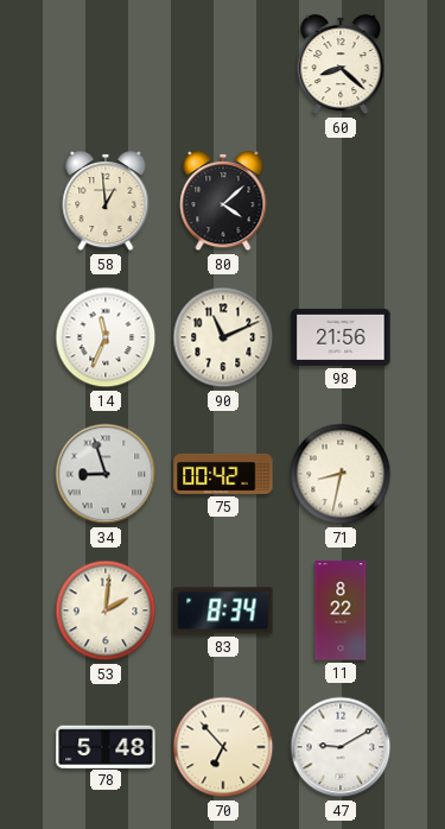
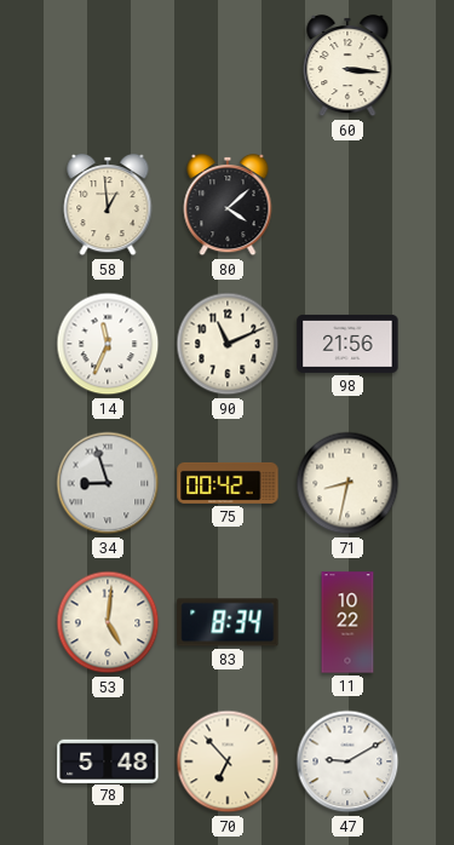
60: 8:22 -> 3:16 (347, 65)
53: 2:01 -> 5:01 (108, 622)
11: 8:22 -> 10:22 (347, 622)
